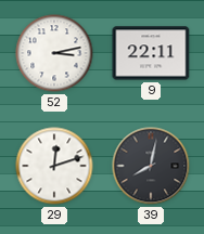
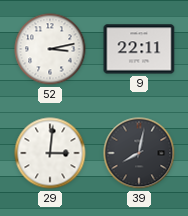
29: 12:12 -> 3:01 (50, 153)
